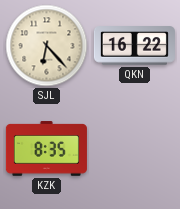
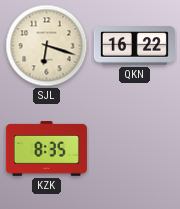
SJL: 6:23 -> 6:18 (47, 46)
